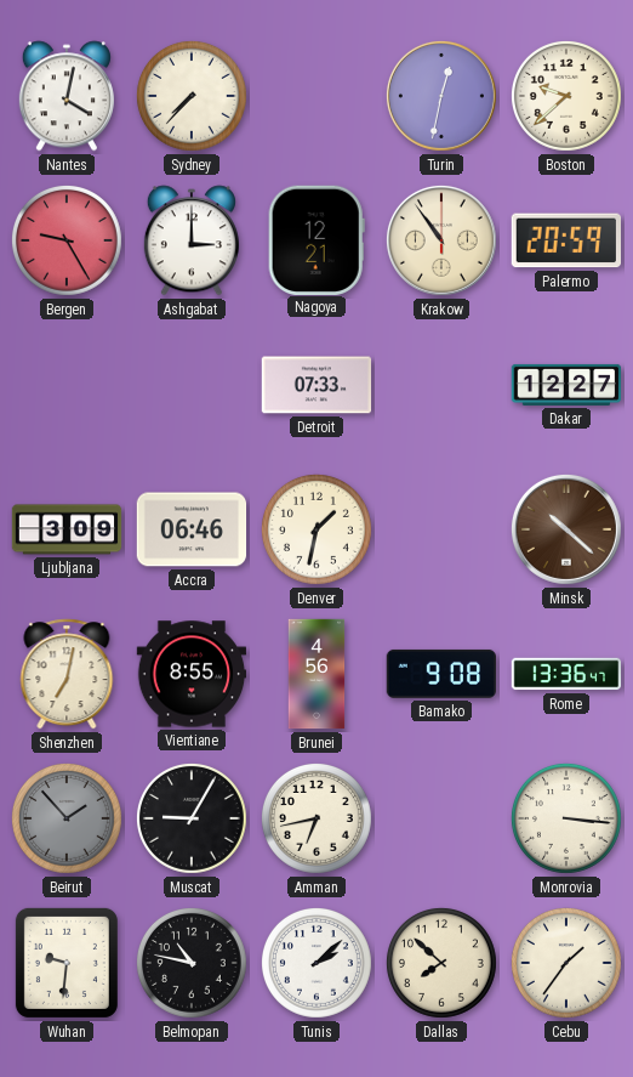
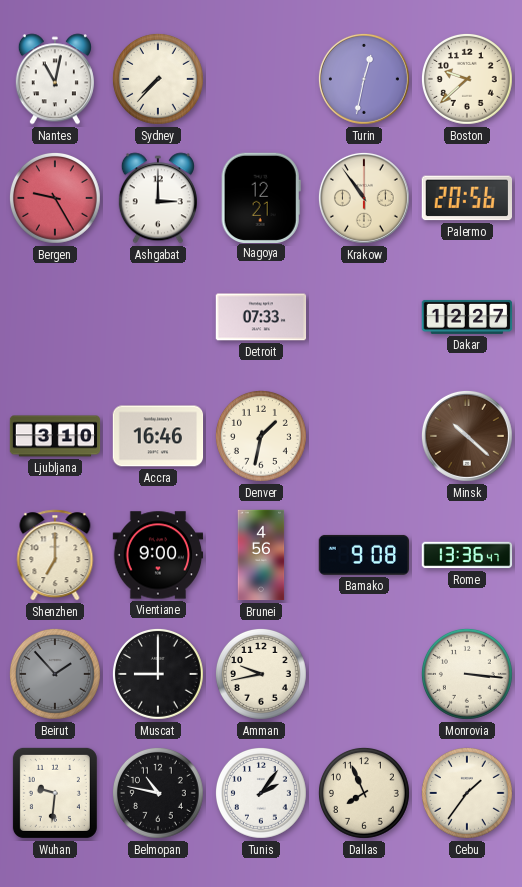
Nantes: 4:02 -> 11:02 (55, 79)
Palermo: 20:59 -> 20:56 (466, 198)
Ljubljana: 3:09 -> 3:10 (55, 436)
Accra: 06:46 -> 16:46 (158, 436)
Shenzhen: 7:02 -> 7:00 (55, 555)
Vientiane: 8:55 -> 9:00 (158, 555)
Muscat: 9:05 -> 9:00 (158, 674)
Amman: 6:43 -> 9:43 (261, 674)
Tunis: 2:08 -> 2:06 (261, 793)
Dallas: 7:52 -> 7:56 (364, 793)
